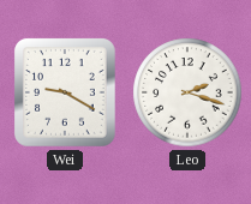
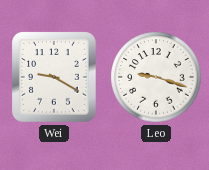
Leo: 2:18 -> 9:18 (156, 77)
